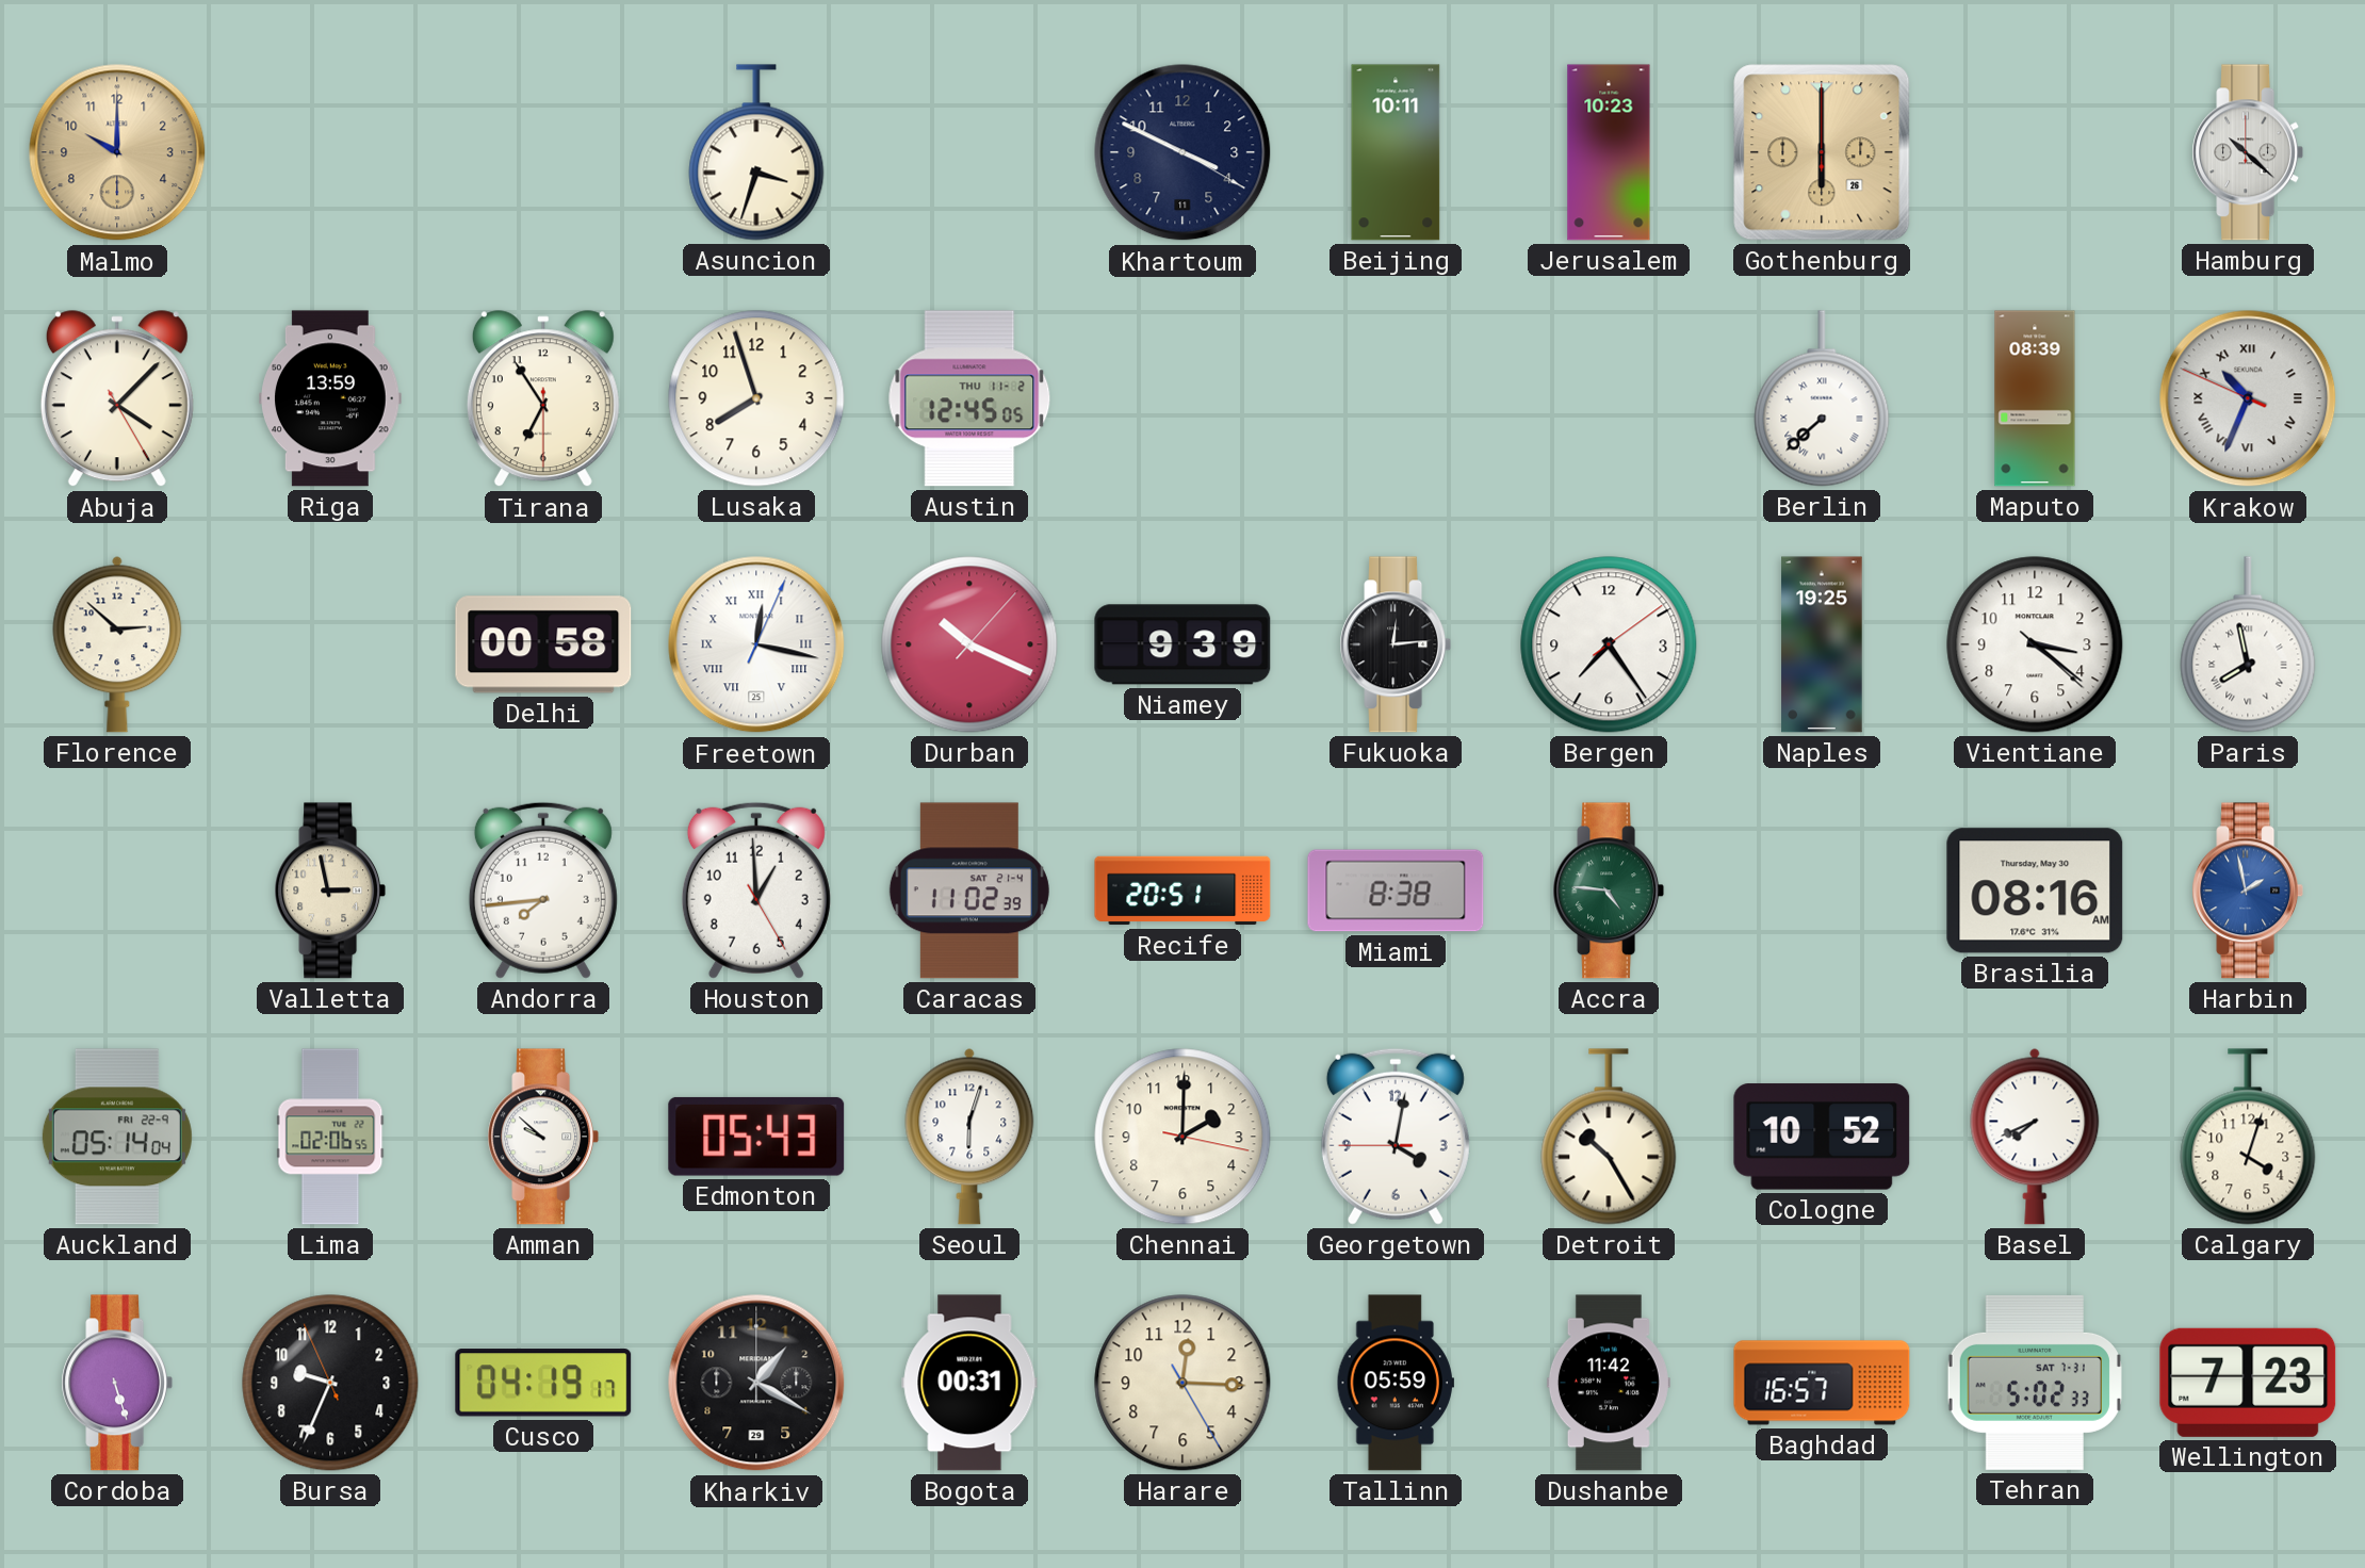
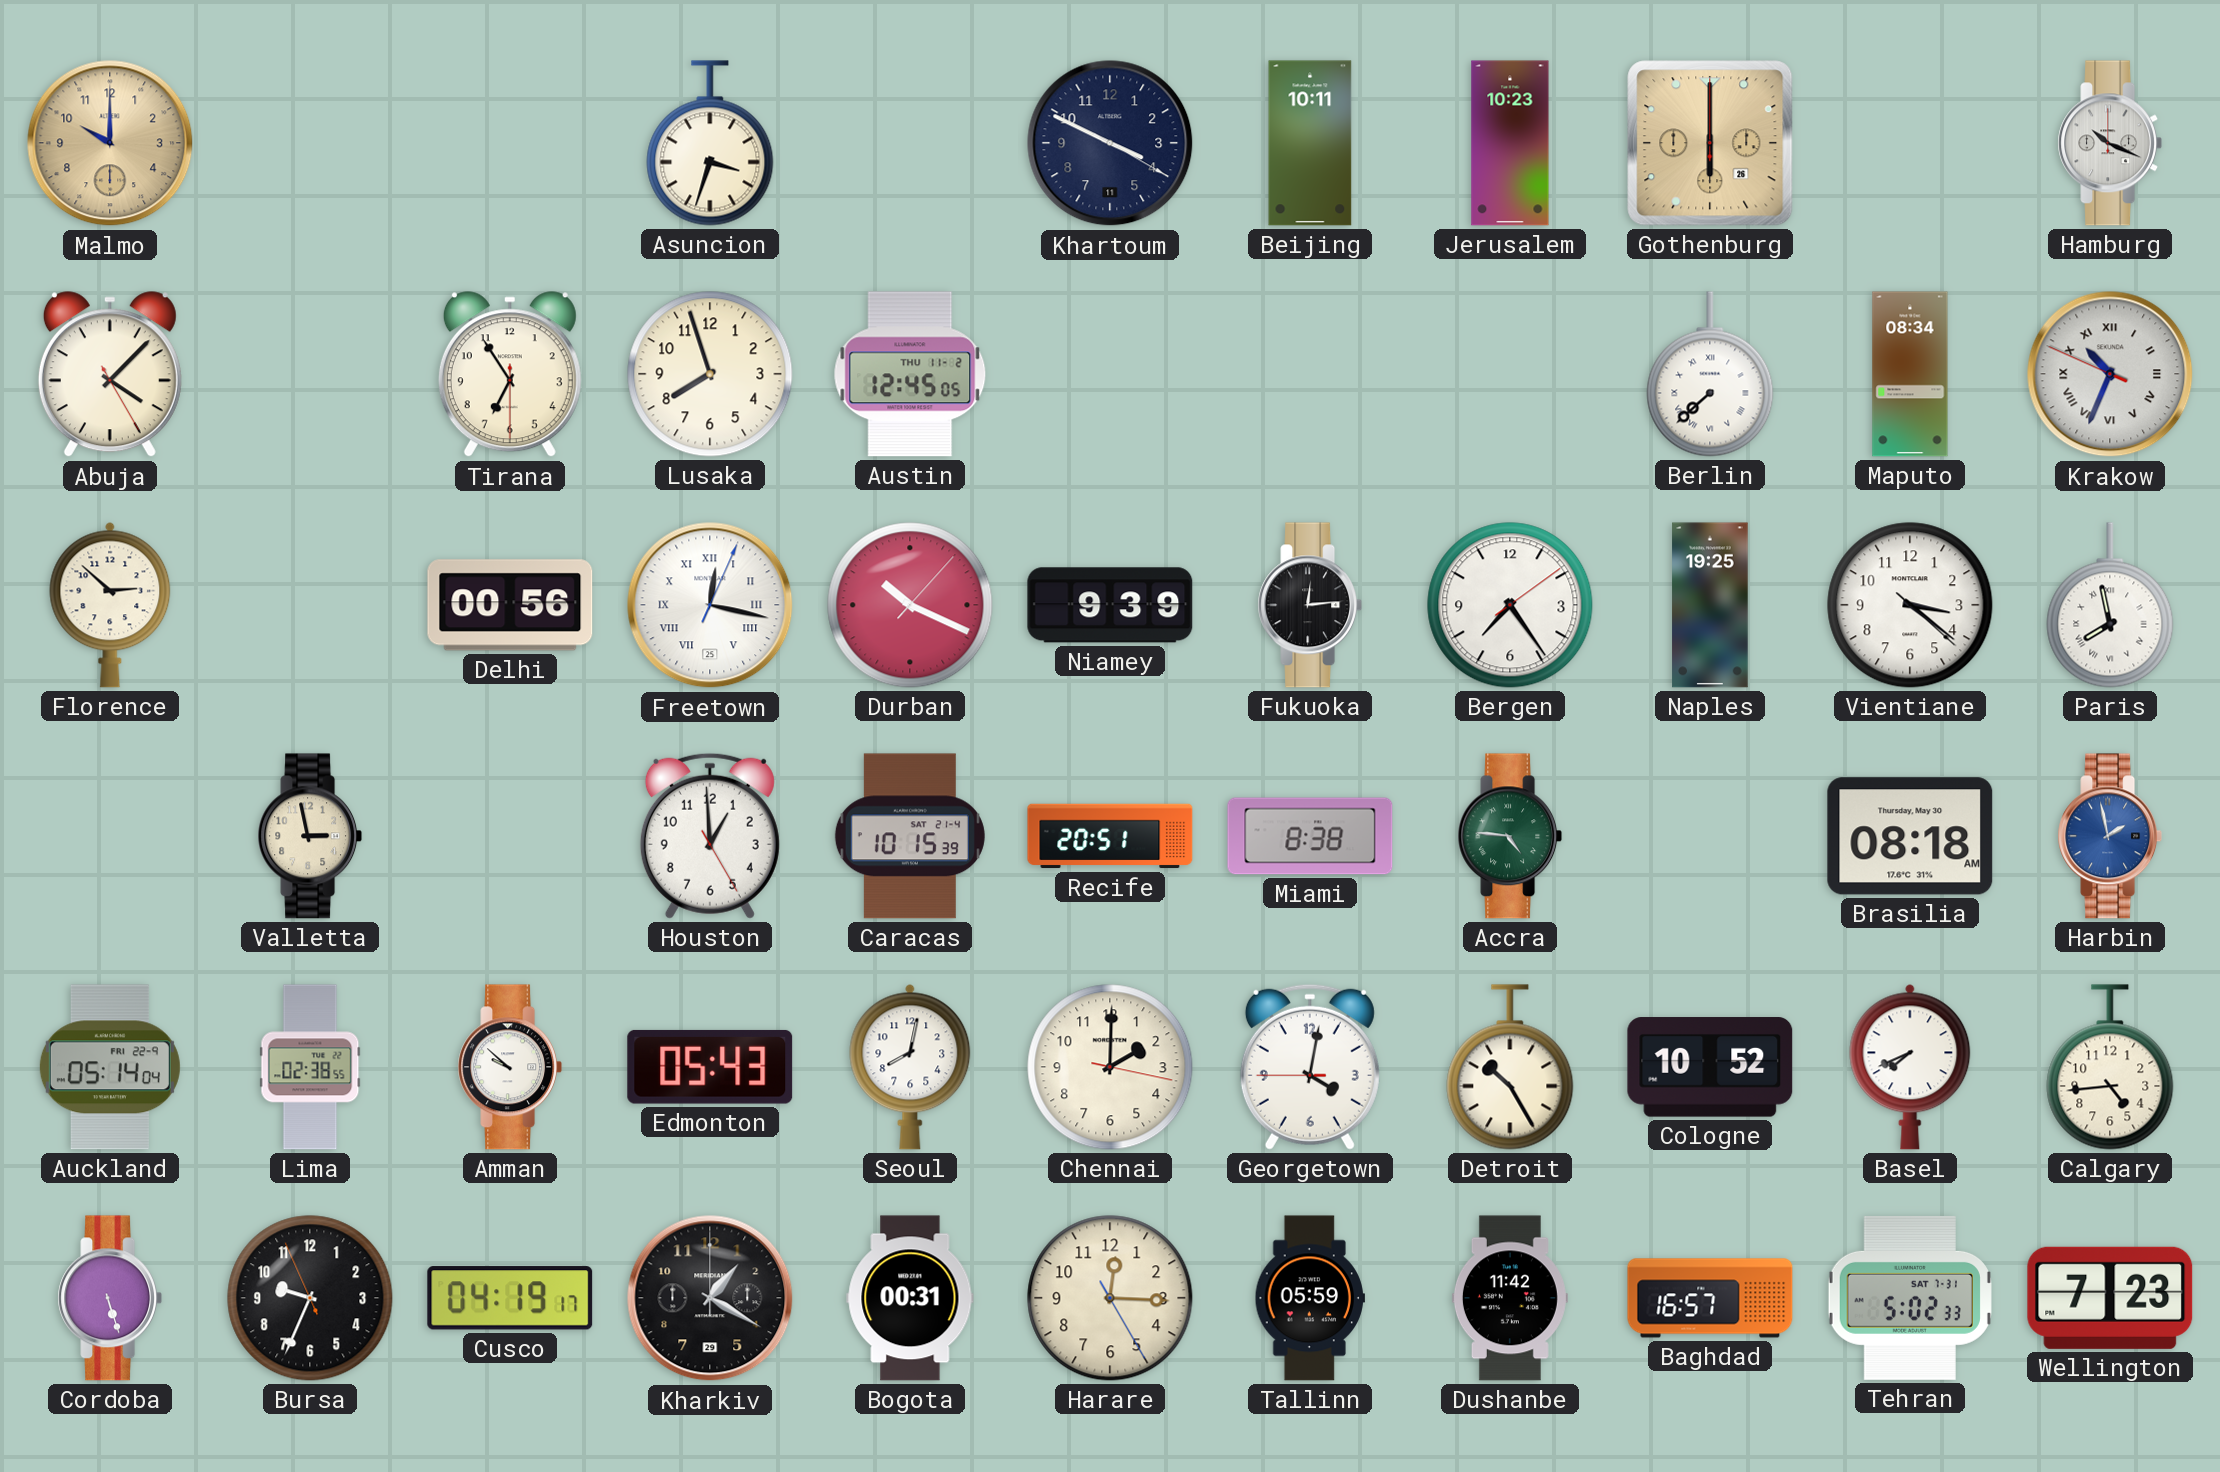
Hamburg: 10:22 -> 10:19 (2110, 143)
Riga: 13:59 -> none (331, 398)
Maputo: 08:39 -> 08:34 (1910, 374)
Delhi: 00:58 -> 00:56 (510, 605)
Andorra: 7:44 -> none (543, 891)
Caracas: 11:02 -> 10:15 (910, 836)
Brasilia: 08:16 -> 08:18 (1910, 836)
Lima: 02:06 -> 02:38 (310, 1067)
Seoul: 6:03 -> 8:02 (910, 1067)
Calgary: 4:03 -> 4:44 (2110, 1067)
